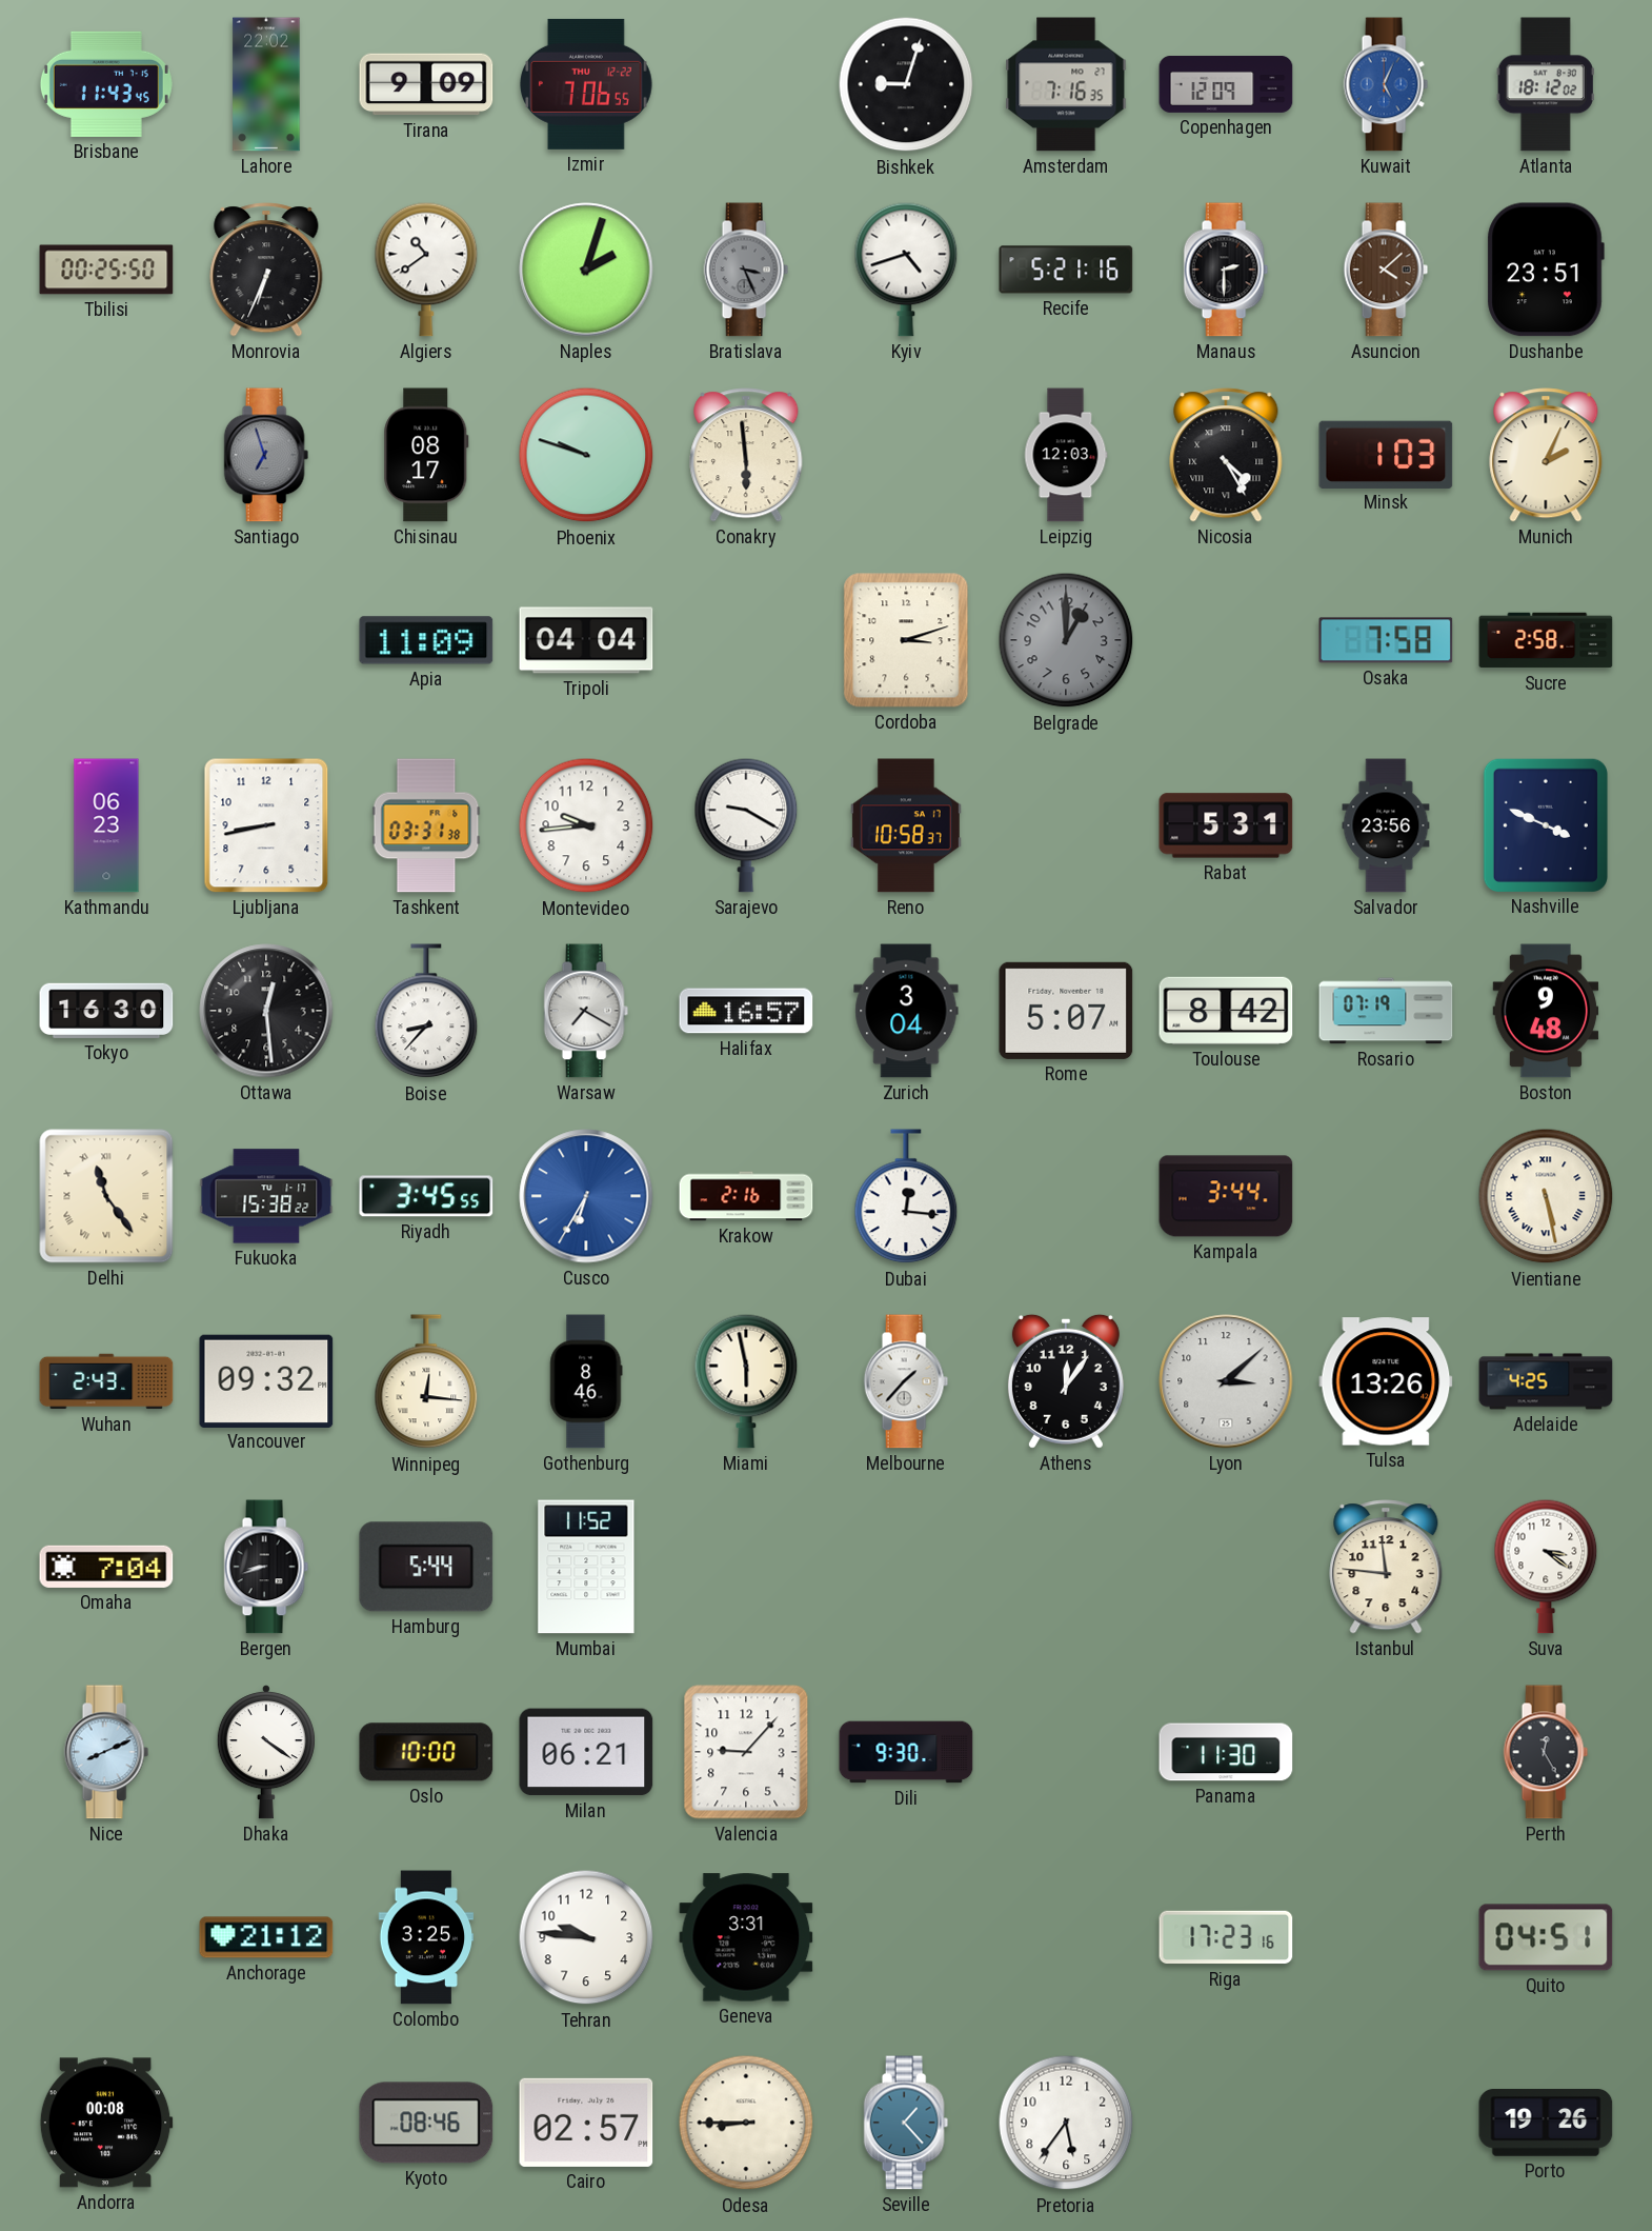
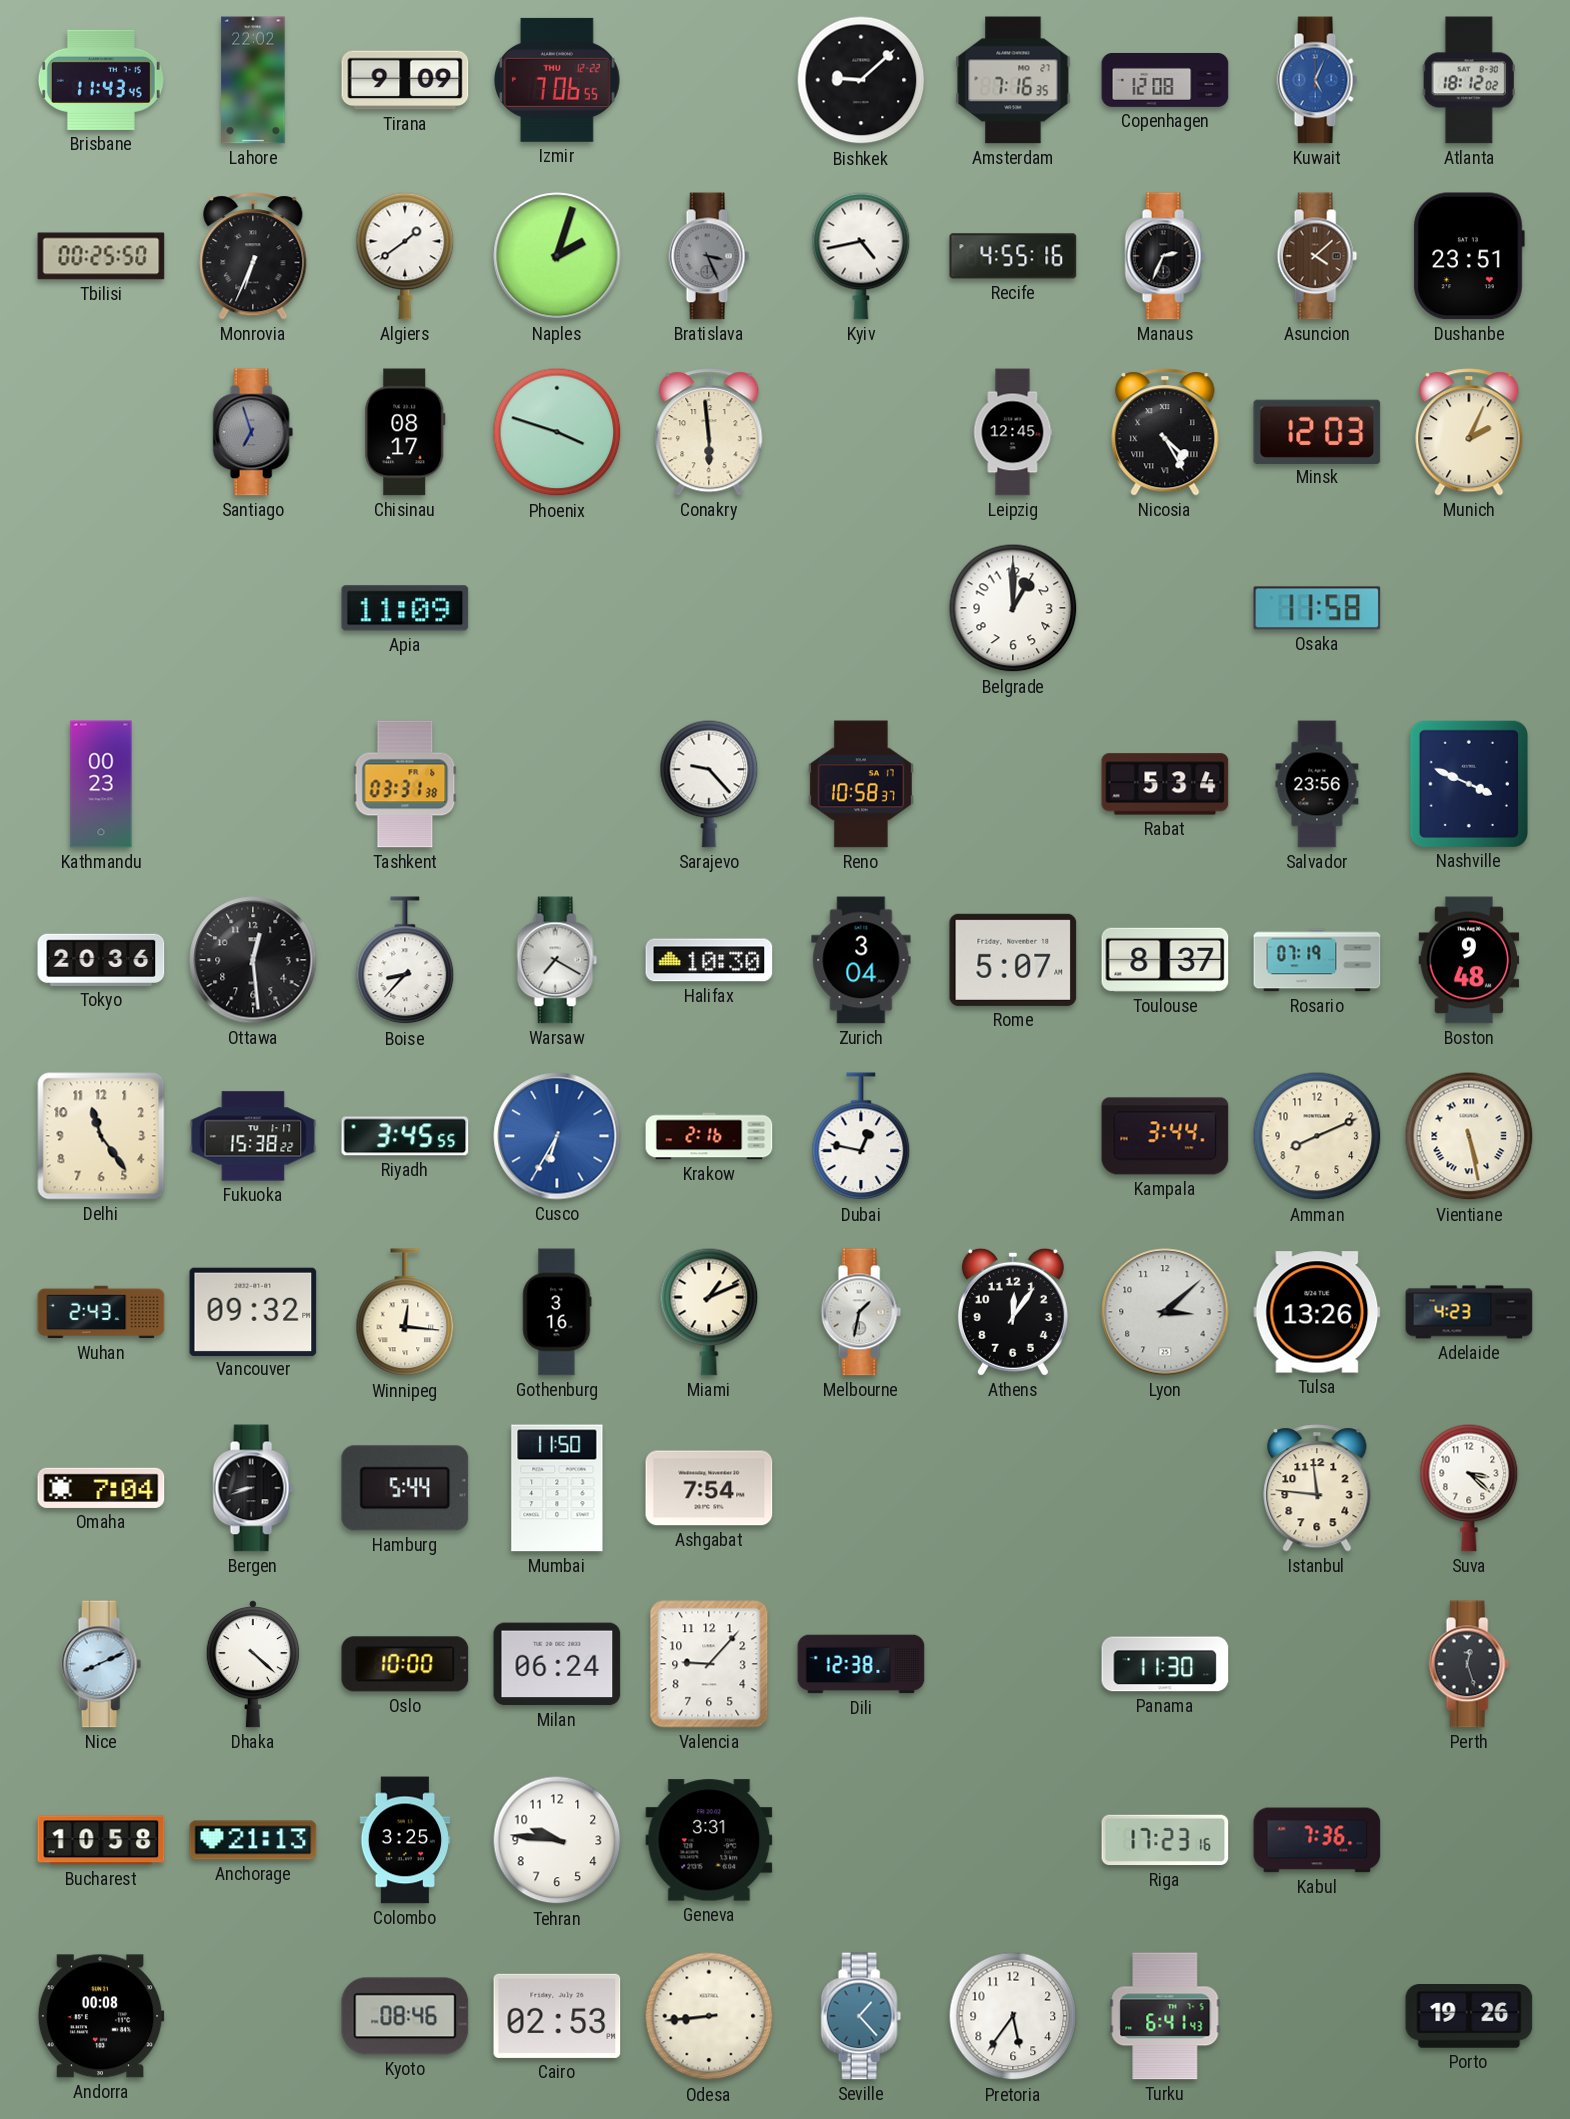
Bishkek: 9:03 -> 9:08 (861, 80)
Copenhagen: 12:09 -> 12:08 (1165, 80)
Algiers: 10:39 -> 1:39 (405, 256)
Kyiv: 4:42 -> 4:43 (861, 256)
Recife: 5:21 -> 4:55 (1013, 256)
Manaus: 2:30 -> 2:34 (1165, 256)
Phoenix: 9:48 -> 3:48 (557, 432)
Leipzig: 12:03 -> 12:45 (1013, 432)
Minsk: 1:03 -> 12:03 (1317, 431)
Tripoli: 04:04 -> none (586, 640)
Cordoba: 3:12 -> none (906, 640)
Belgrade dial: grey -> white (1013, 608)
Osaka: 7:58 -> 11:58 (1317, 608)
Sucre: 2:58 -> none (1546, 640)
Kathmandu: 06:23 -> 00:23 (101, 784)
Ljubljana: 8:43 -> none (266, 825)
Montevideo: 9:44 -> none (586, 825)
Sarajevo: 9:20 -> 9:23 (709, 784)
Rabat: 5:31 -> 5:34 (1165, 784)
Tokyo: 16:30 -> 20:36 (101, 960)
Halifax: 16:57 -> 10:30 (709, 960)
Toulouse: 8:42 -> 8:37 (1165, 960)
Delhi numerals: Roman -> Arabic (101, 1136)
Dubai: 12:16 -> 12:47 (861, 1137)
Amman: none -> 8:11 (1317, 1136)
Gothenburg: 8:46 -> 3:16 (557, 1312)
Miami: 5:58 -> 1:11 (709, 1312)
Melbourne: 1:37 -> 1:32 (861, 1312)
Adelaide: 4:25 -> 4:23 (1469, 1312)
Mumbai: 11:52 -> 11:50 (557, 1488)
Ashgabat: none -> 7:54 (709, 1488)
Suva: 3:21 -> 3:22 (1469, 1488)
Dhaka: 4:21 -> 4:22 (253, 1664)
Milan: 06:21 -> 06:24 (557, 1664)
Dili: 9:30 -> 12:38 (861, 1664)
Perth: 12:25 -> 12:27 (1469, 1664)
Bucharest: none -> 10:58 (101, 1840)
Anchorage: 21:12 -> 21:13 (253, 1840)
Kabul: none -> 7:36 (1317, 1840)
Quito: 04:51 -> none (1546, 1937)
Cairo: 02:57 -> 02:53 (557, 2016)
Odesa: 8:45 -> 8:44 (709, 2016)
Turku: none -> 6:41 (1165, 2016)
